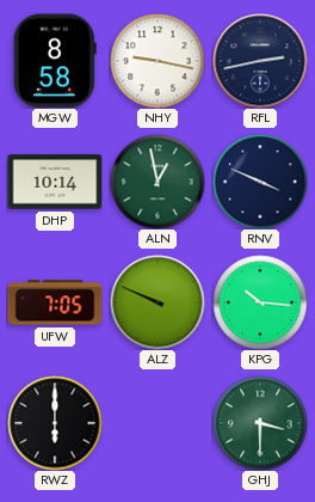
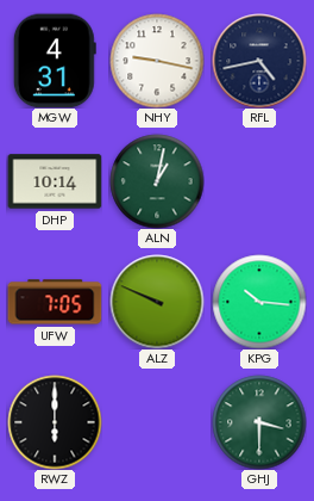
MGW: 8:58 -> 4:31 (55, 61)
RFL: 2:43 -> 4:43 (259, 61)
ALN: 12:58 -> 1:02 (157, 181)
RNV: 3:49 -> none (260, 182)
